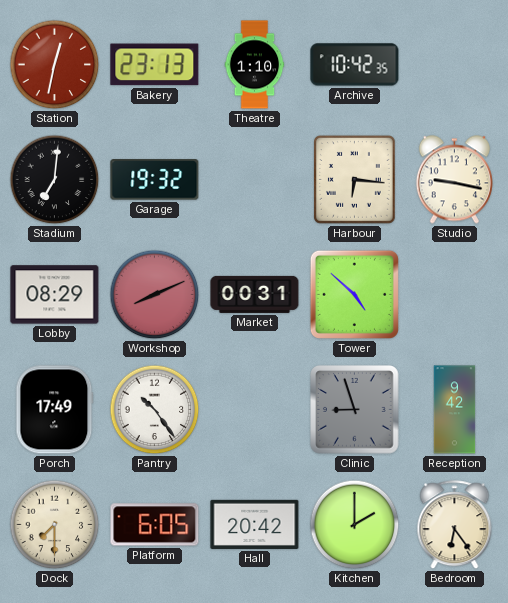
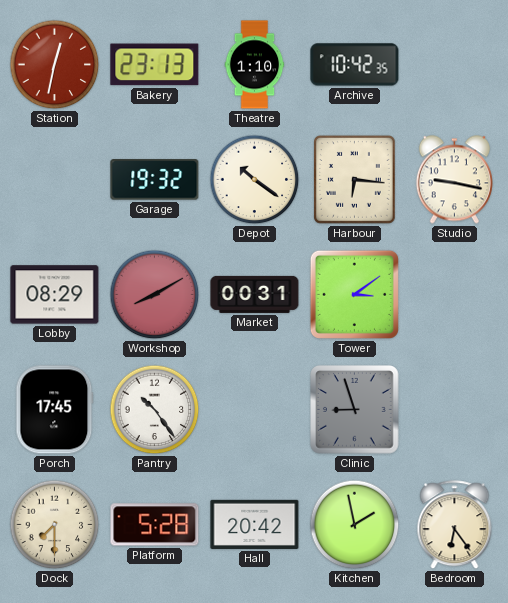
Stadium: 7:01 -> none (55, 180)
Depot: none -> 10:21 (255, 180)
Workshop: 8:11 -> 8:10 (155, 295)
Tower: 4:52 -> 3:09 (354, 294)
Porch: 17:49 -> 17:45 (55, 410)
Reception: 9:42 -> none (455, 410)
Platform: 6:05 -> 5:28 (155, 525)
Kitchen: 2:00 -> 1:58 (355, 525)
